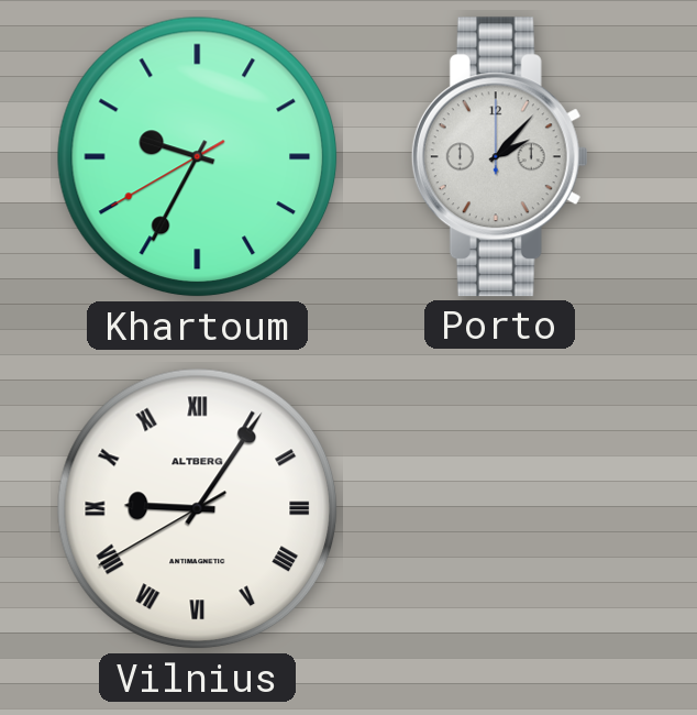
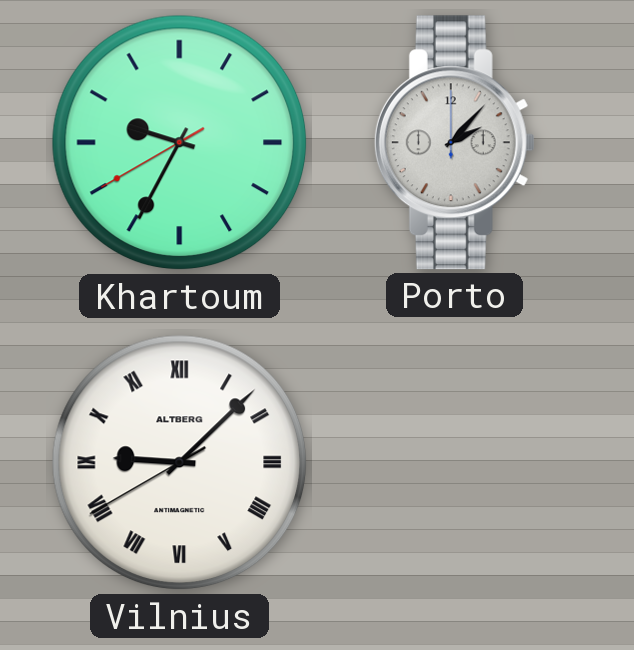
Vilnius: 9:05 -> 9:07 (180, 463)
